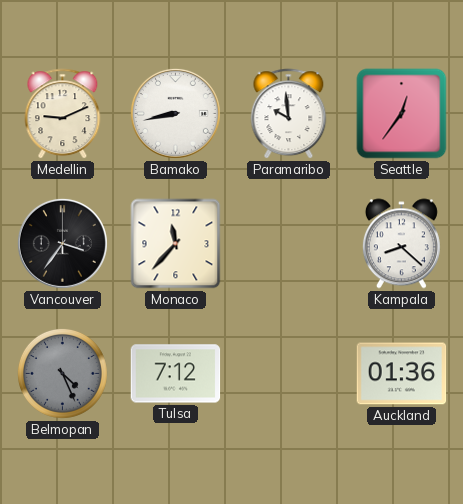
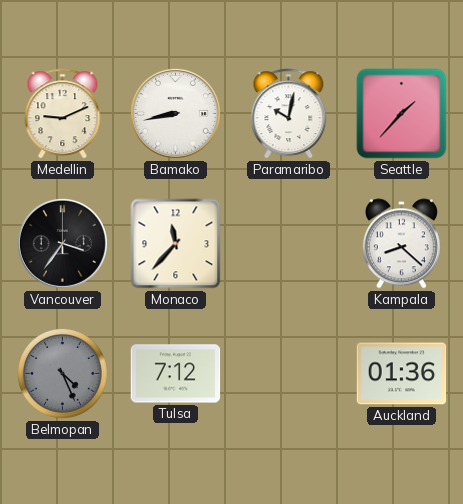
Paramaribo: 9:59 -> 10:02 (289, 114)
Seattle: 12:36 -> 1:37 (402, 114)
